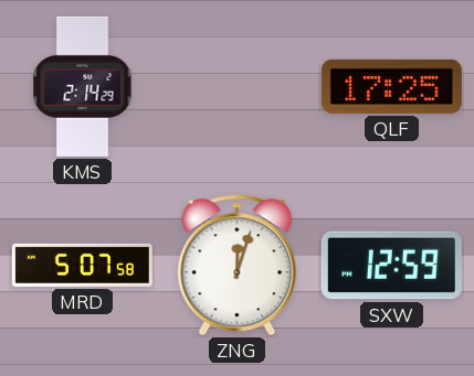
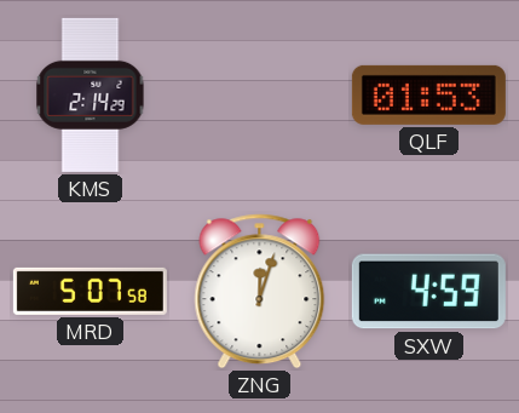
QLF: 17:25 -> 01:53 (428, 94)
SXW: 12:59 -> 4:59 (428, 292)
